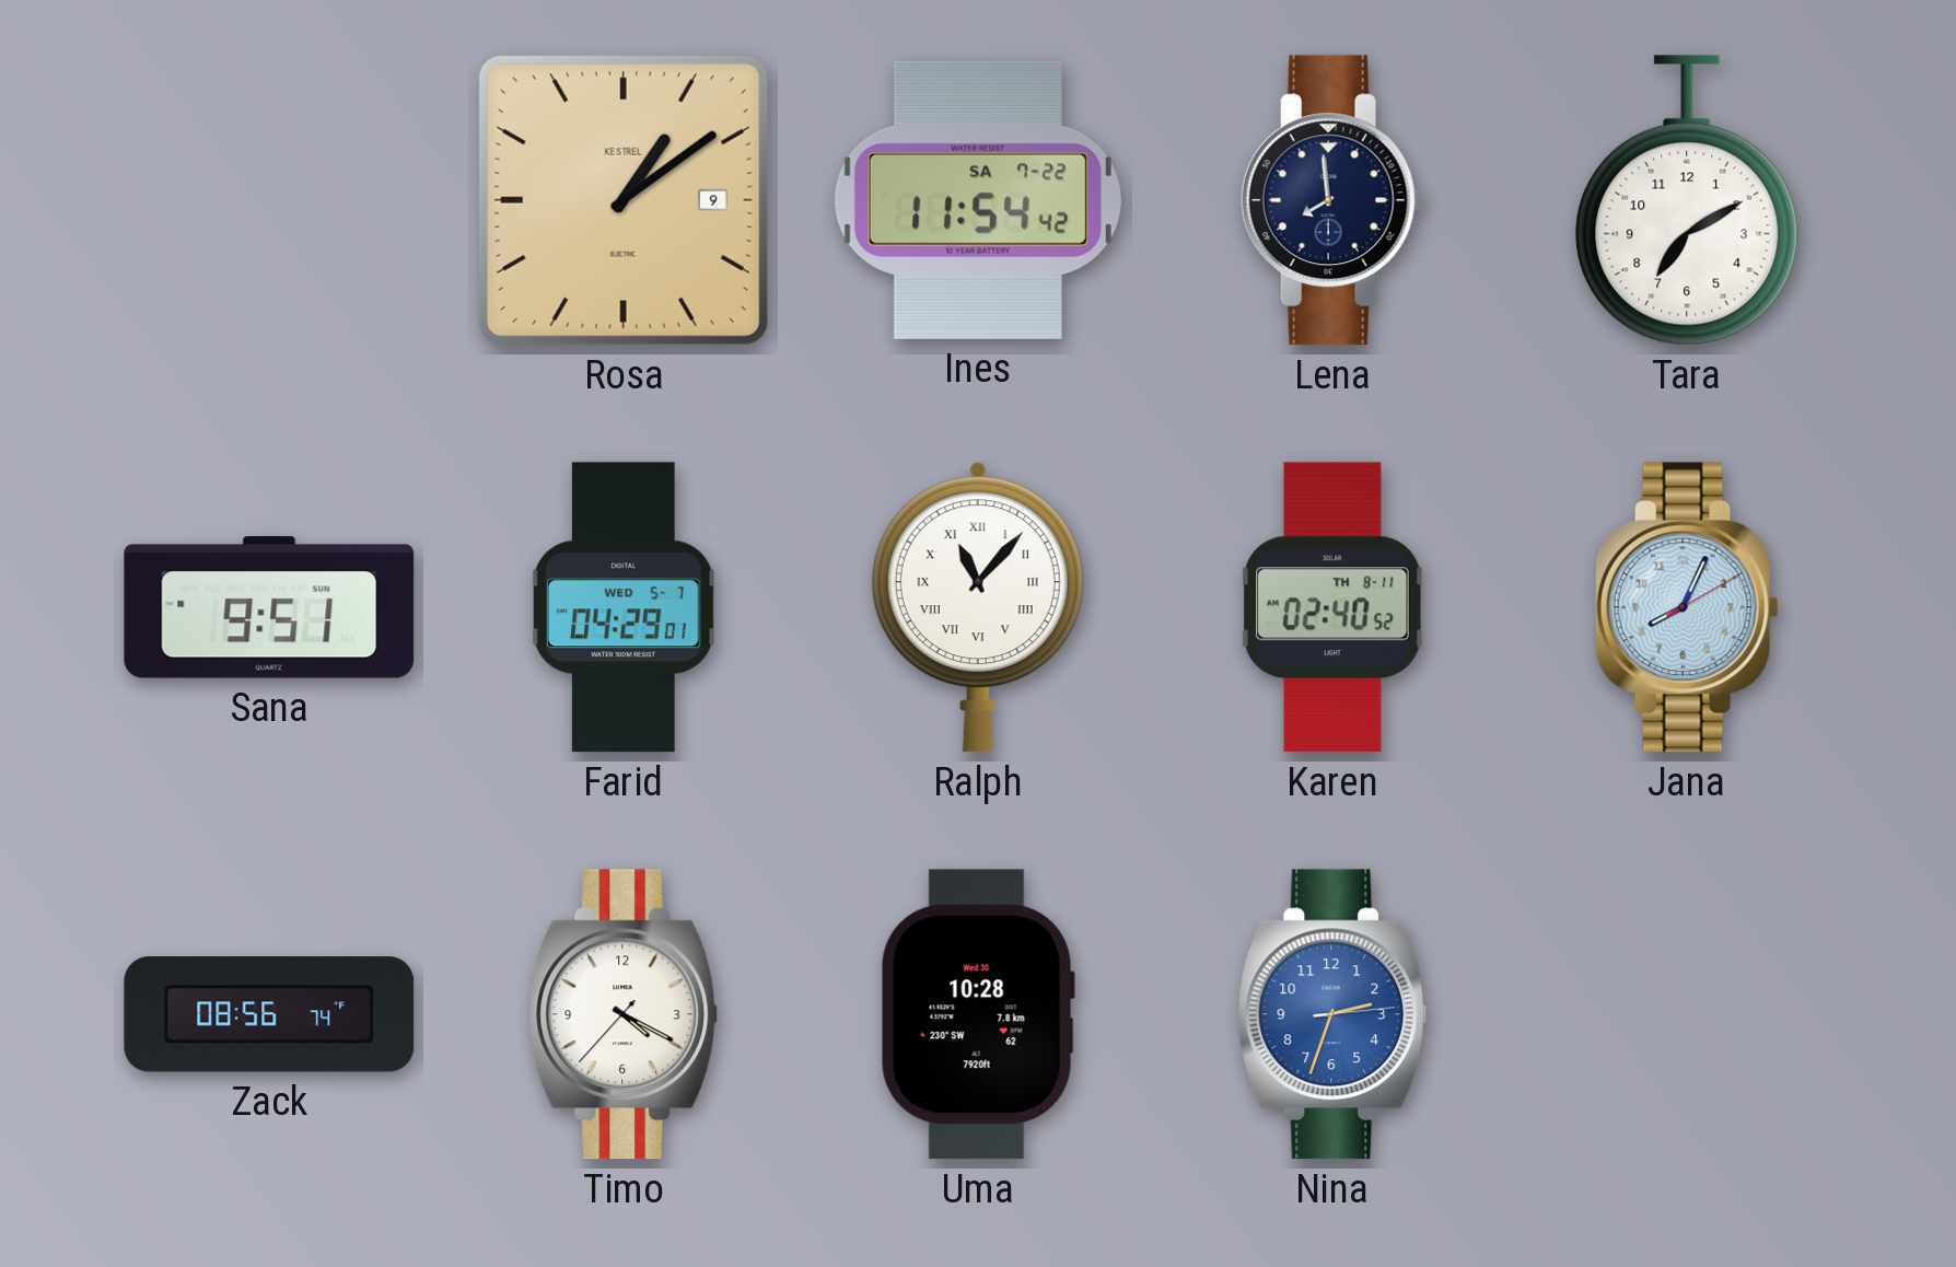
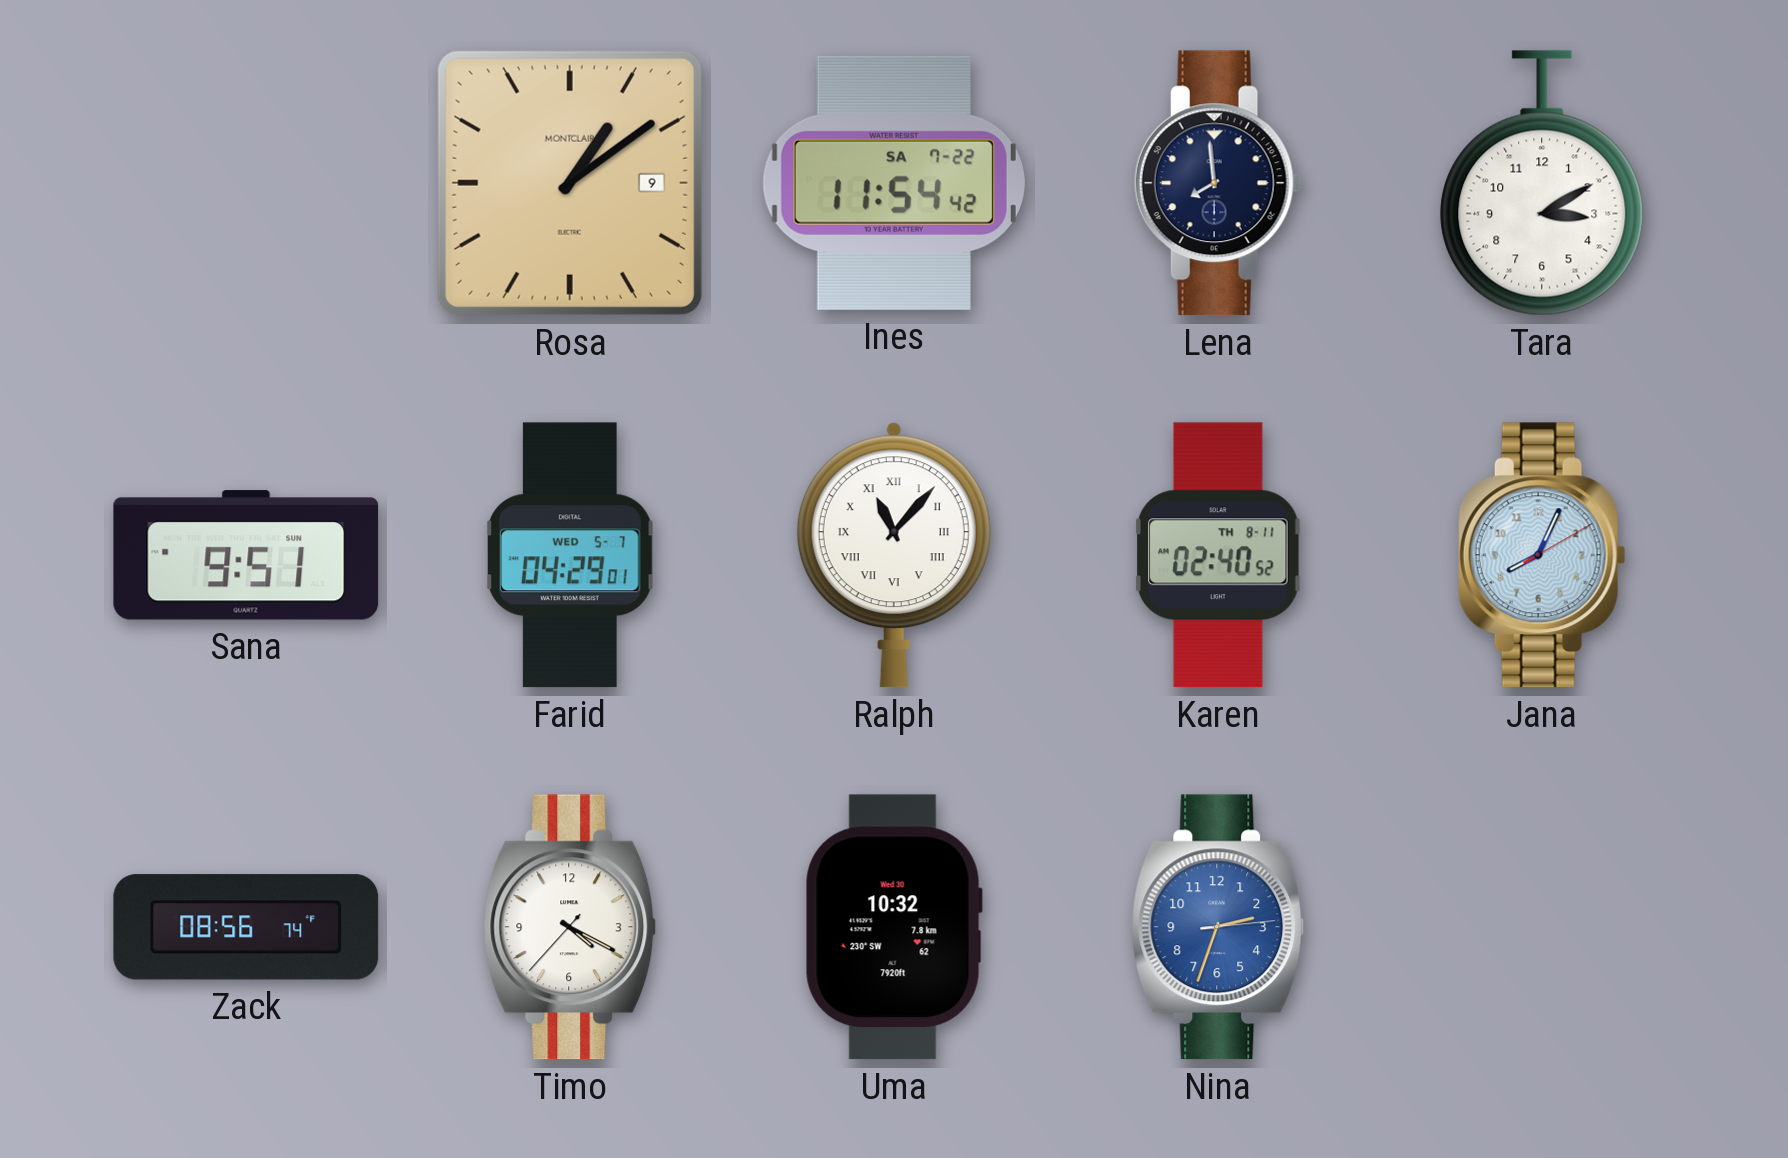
Rosa brand: KESTREL -> MONTCLAIR (570, 183)
Tara: 7:10 -> 3:10 (1542, 183)
Uma: 10:28 -> 10:32 (894, 927)
